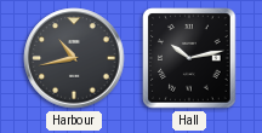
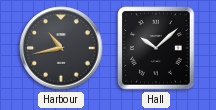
Hall: 10:13 -> 10:08 (156, 48)
